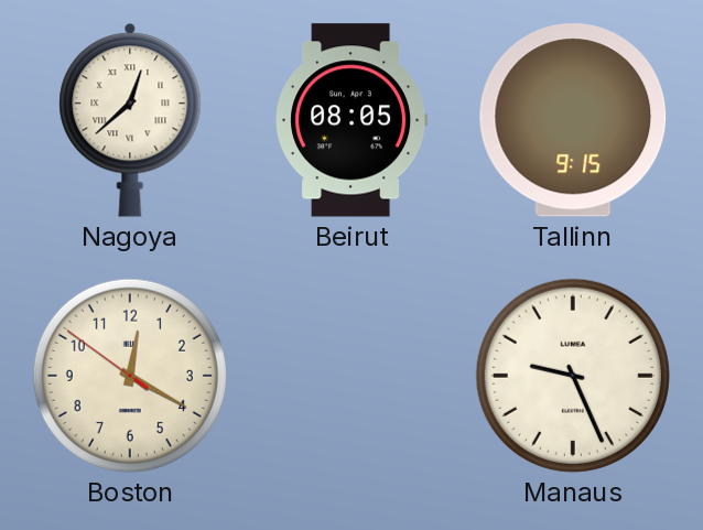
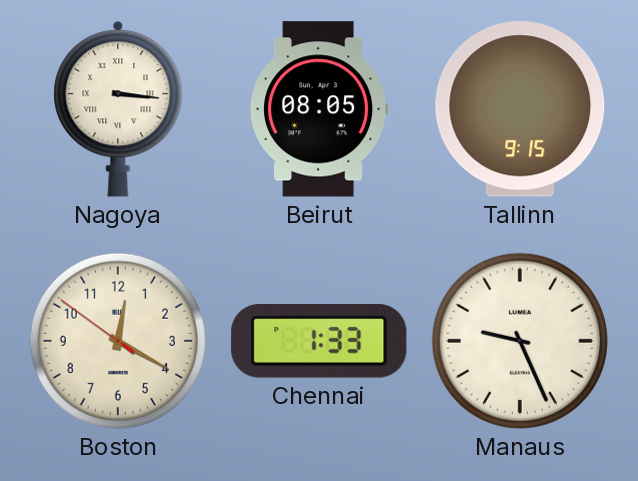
Nagoya: 12:38 -> 3:16 (118, 109)
Chennai: none -> 1:33 (319, 342)
